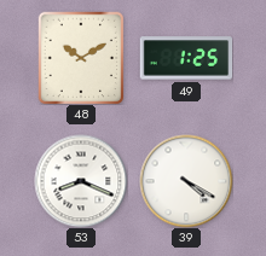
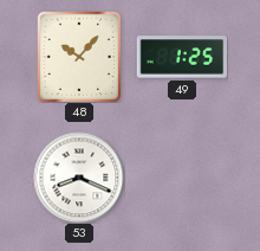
48: 10:10 -> 10:07 (79, 57)
39: 4:20 -> none (186, 181)
